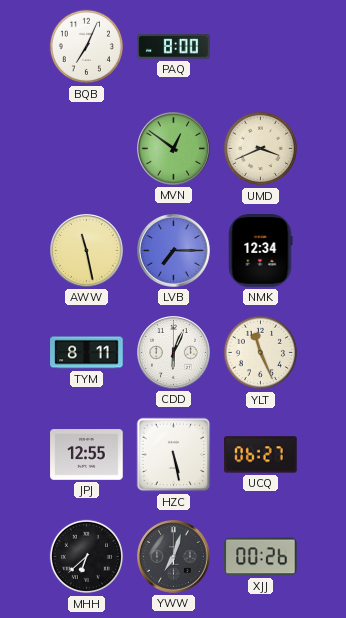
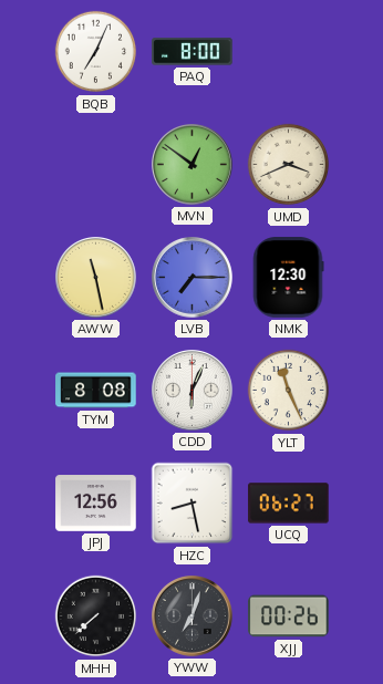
NMK: 12:34 -> 12:30 (288, 278)
TYM: 8:11 -> 8:08 (96, 391)
JPJ: 12:55 -> 12:56 (96, 504)
HZC: 5:28 -> 8:28 (193, 504)
MHH: 6:38 -> 7:38 (96, 616)
